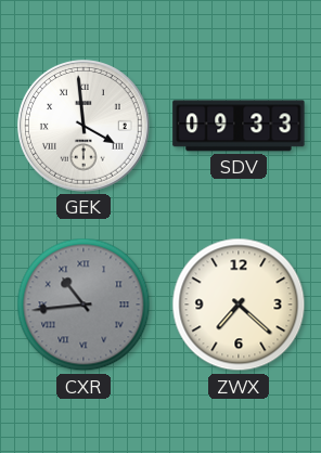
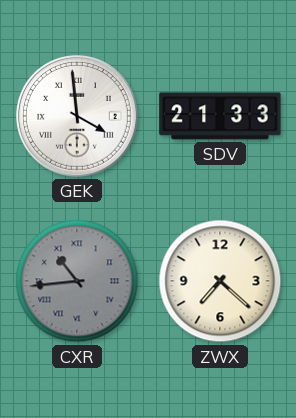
SDV: 09:33 -> 21:33 (220, 116)
